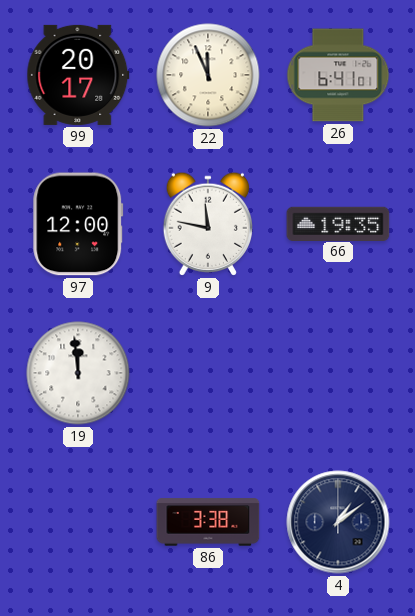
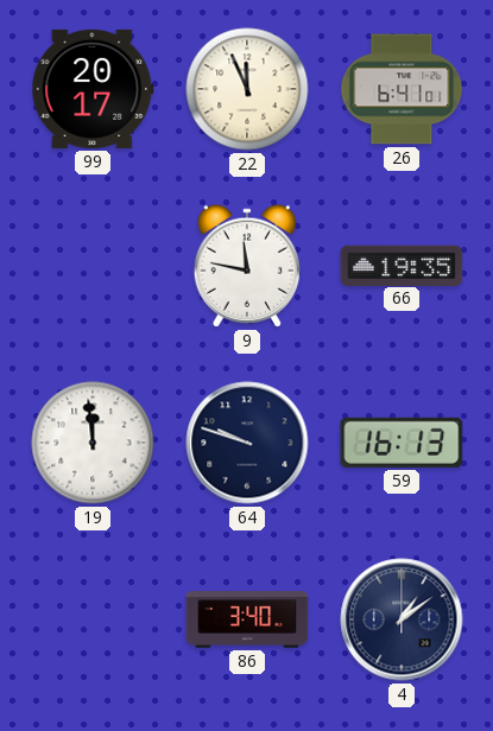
97: 12:00 -> none (78, 224)
64: none -> 9:48 (247, 443)
59: none -> 16:13 (402, 443)
86: 3:38 -> 3:40 (247, 619)
